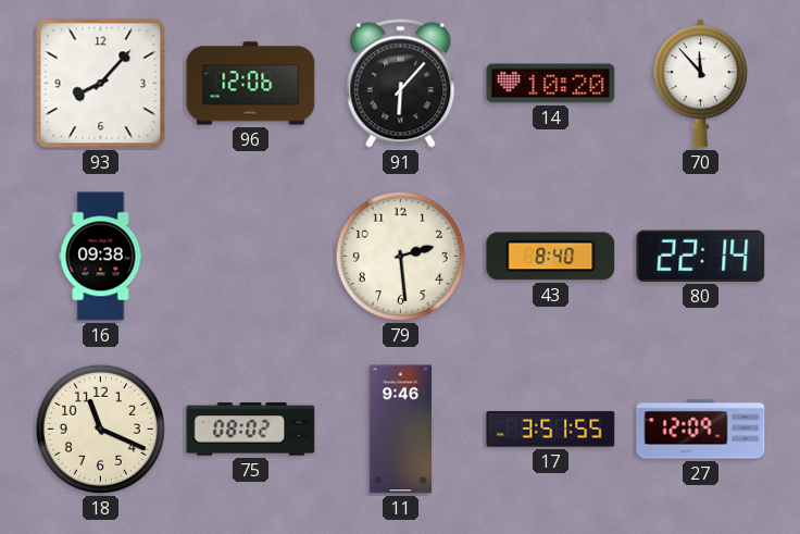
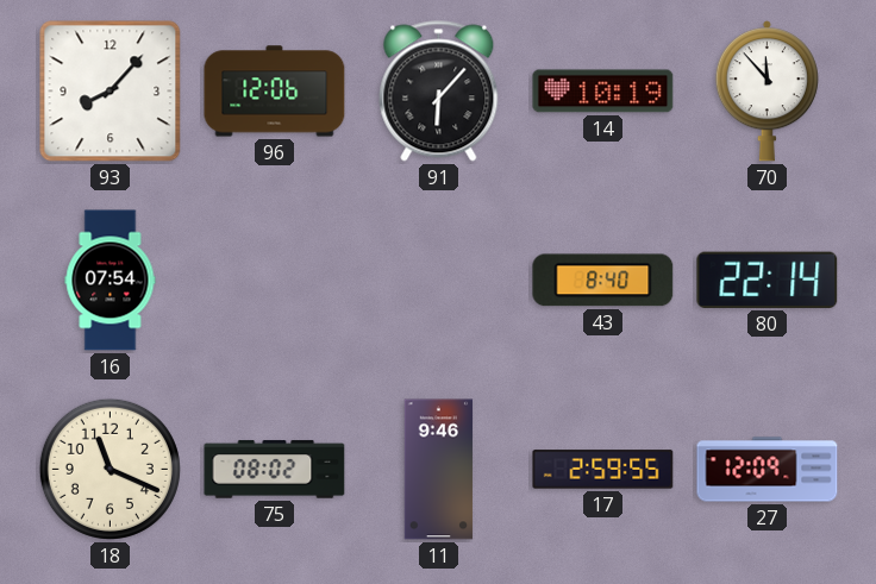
14: 10:20 -> 10:19 (603, 92)
16: 09:38 -> 07:54 (111, 281)
79: 2:29 -> none (400, 256)
17: 3:51 -> 2:59 (603, 470)
